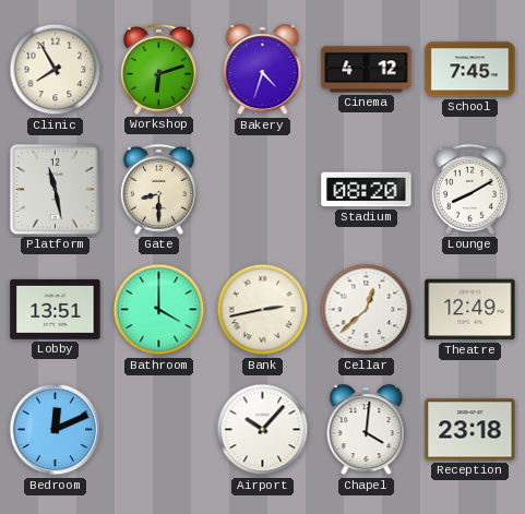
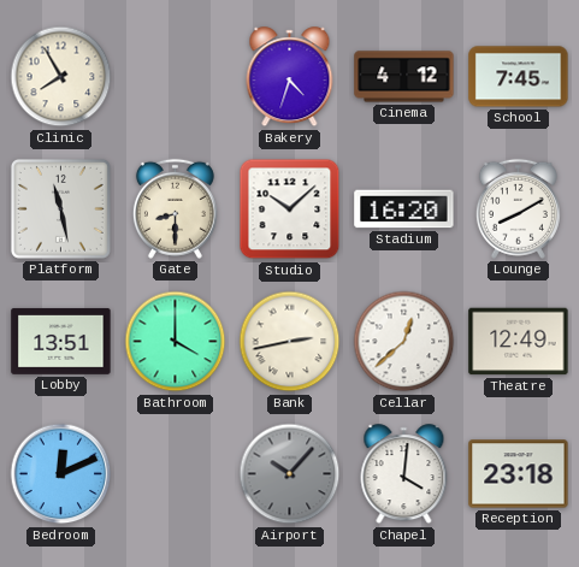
Workshop: 6:12 -> none (158, 69)
Studio: none -> 10:08 (290, 209)
Stadium: 08:20 -> 16:20 (404, 209)
Airport dial: white -> grey (290, 474)
